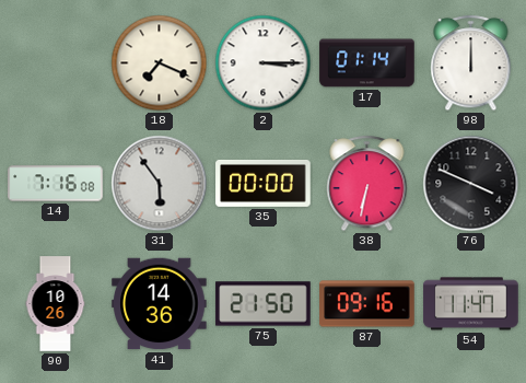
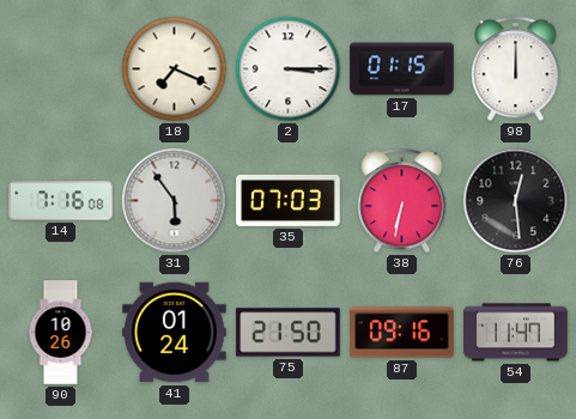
17: 01:14 -> 01:15 (402, 69)
35: 00:00 -> 07:03 (289, 200)
76: 3:49 -> 12:29 (516, 201)
41: 14:36 -> 01:24 (175, 333)
